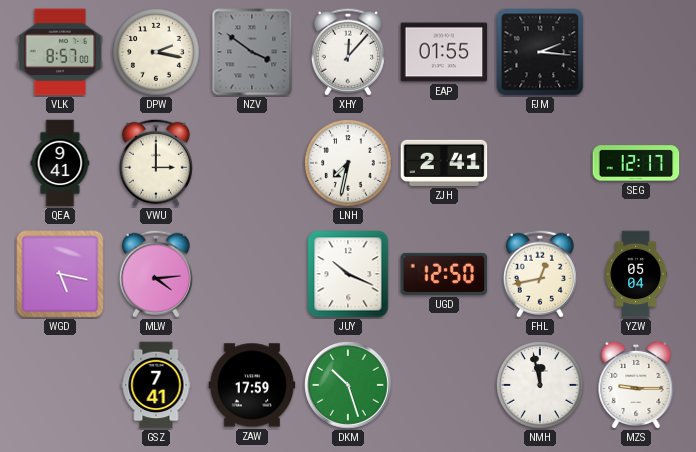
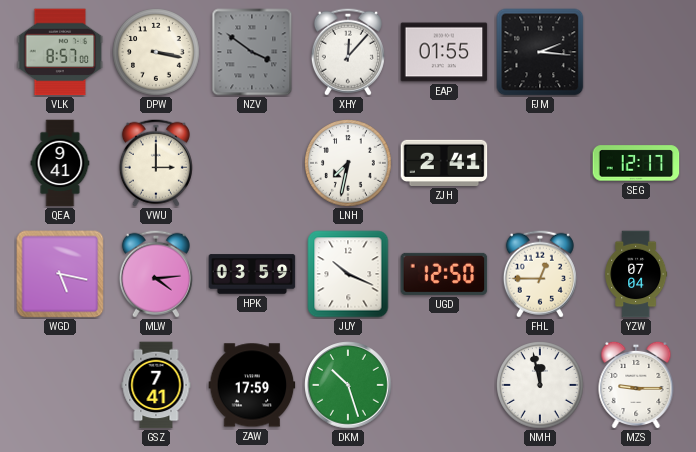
DPW: 2:17 -> 3:17 (157, 53)
HPK: none -> 03:59 (252, 274)
FHL: 12:43 -> 12:45 (540, 274)
YZW: 05:04 -> 07:04 (636, 274)
